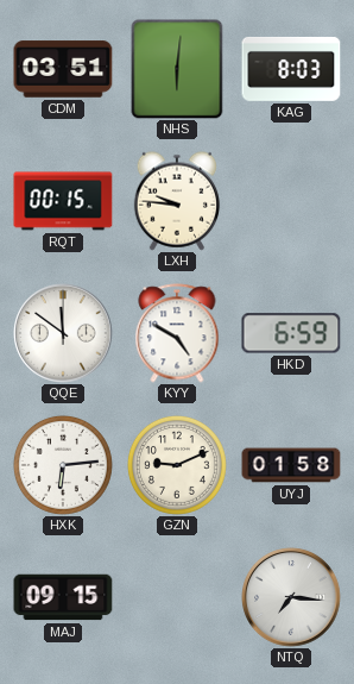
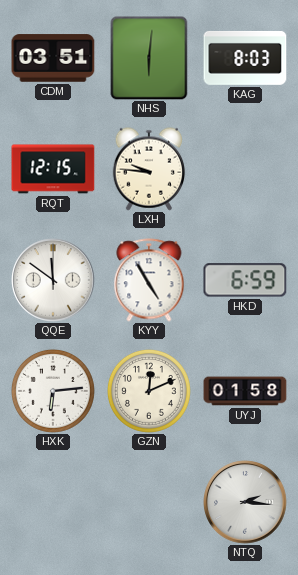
RQT: 00:15 -> 12:15 (53, 169)
KYY: 4:50 -> 4:55 (149, 280)
GZN: 9:11 -> 12:11 (149, 391)
MAJ: 09:15 -> none (63, 597)
NTQ: 7:16 -> 2:16 (245, 502)
